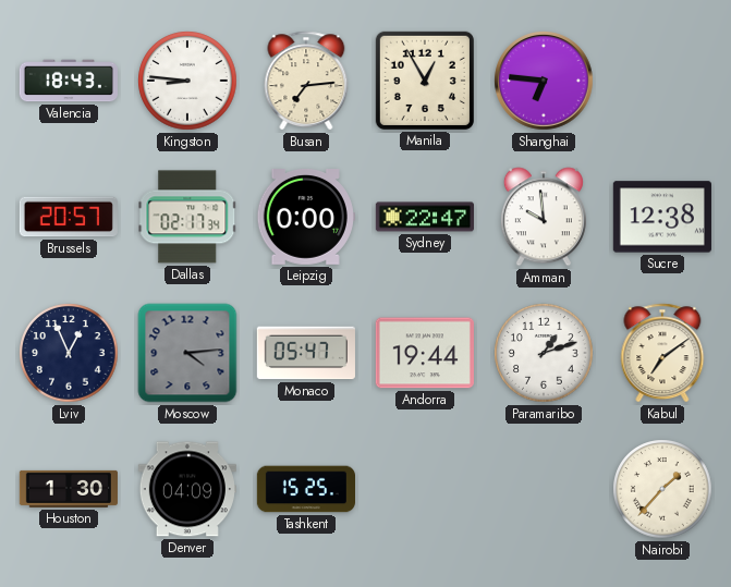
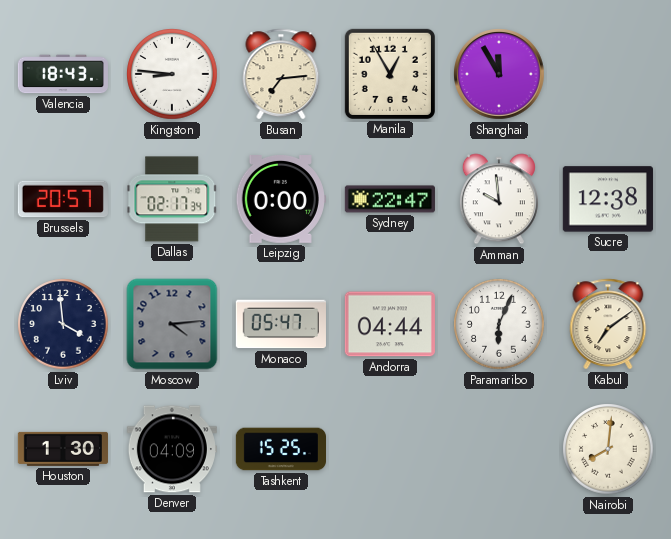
Shanghai: 6:46 -> 11:55 (500, 75)
Lviv: 12:56 -> 3:59 (63, 324)
Andorra: 19:44 -> 04:44 (390, 324)
Paramaribo: 1:12 -> 6:04 (499, 324)
Nairobi: 1:37 -> 8:01 (608, 449)
